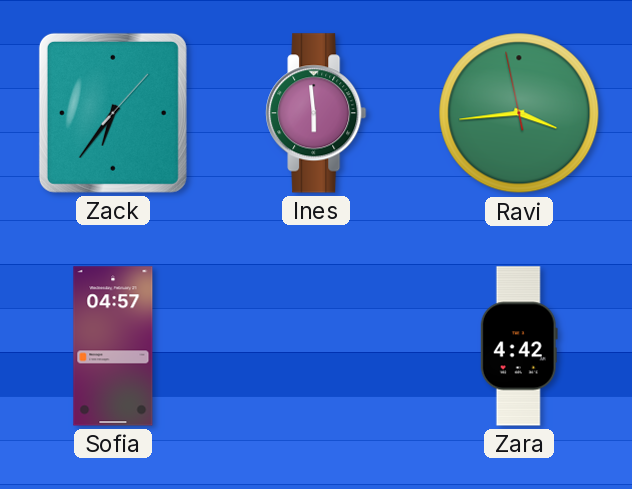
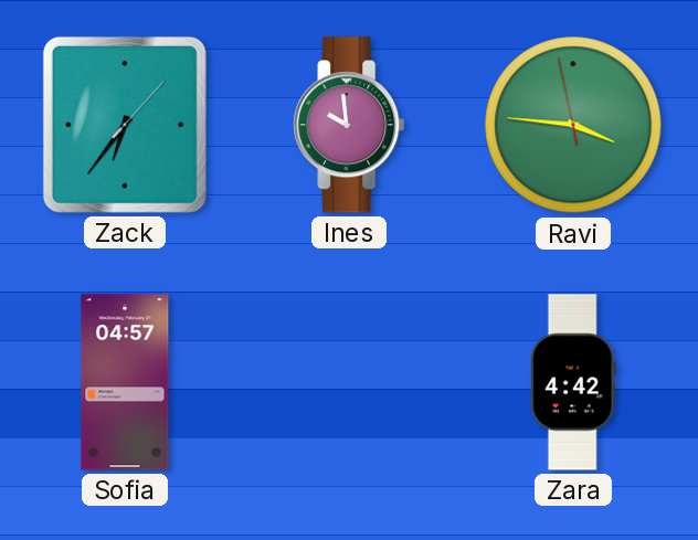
Ines: 5:59 -> 9:59 (349, 125)
Ravi: 3:43 -> 3:45 (573, 125)
